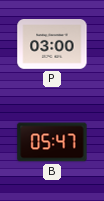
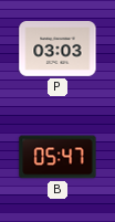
P: 03:00 -> 03:03 (57, 50)
